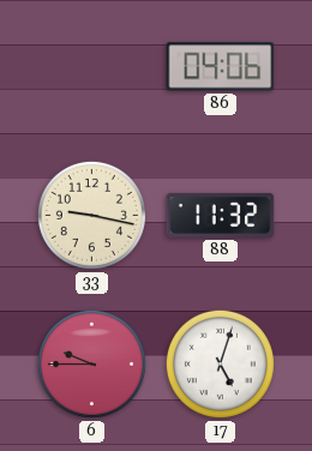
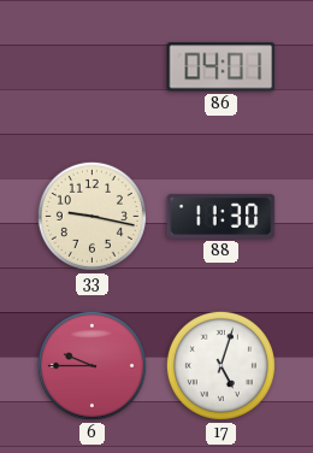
86: 04:06 -> 04:01 (222, 67)
88: 11:32 -> 11:30 (222, 216)
